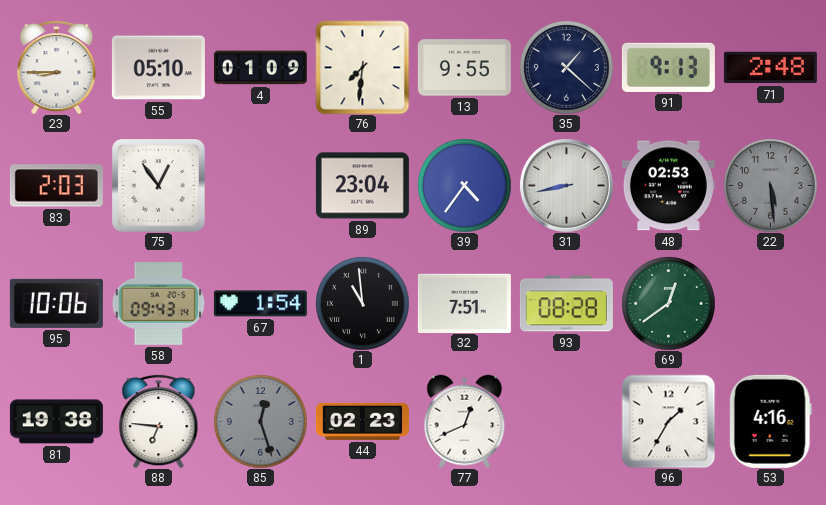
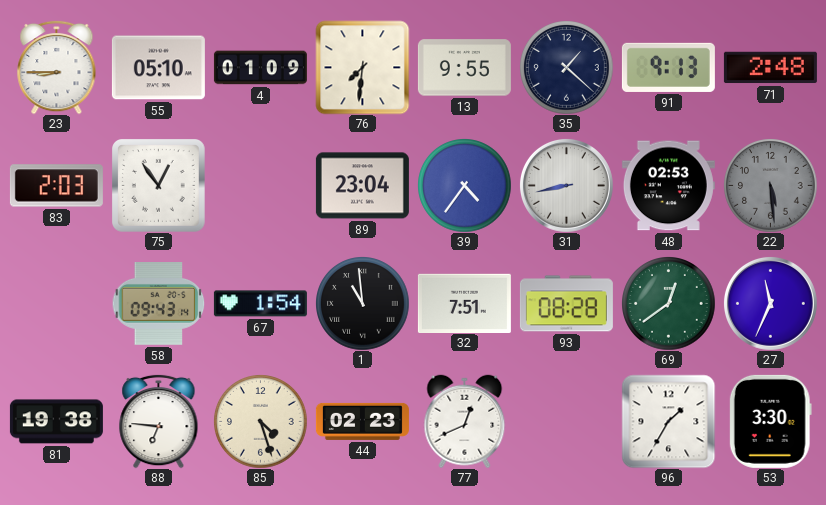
95: 10:06 -> none (56, 303)
27: none -> 11:34 (770, 303)
85: 12:27 -> 4:27 (260, 421)
85 dial: grey -> cream (260, 421)
53: 4:16 -> 3:30 (770, 421)
